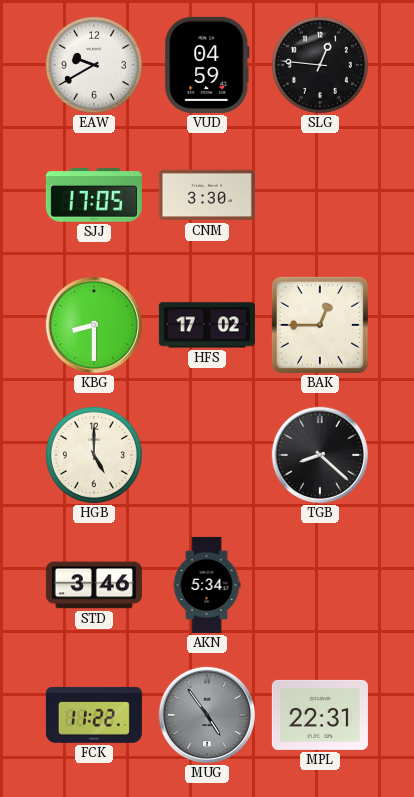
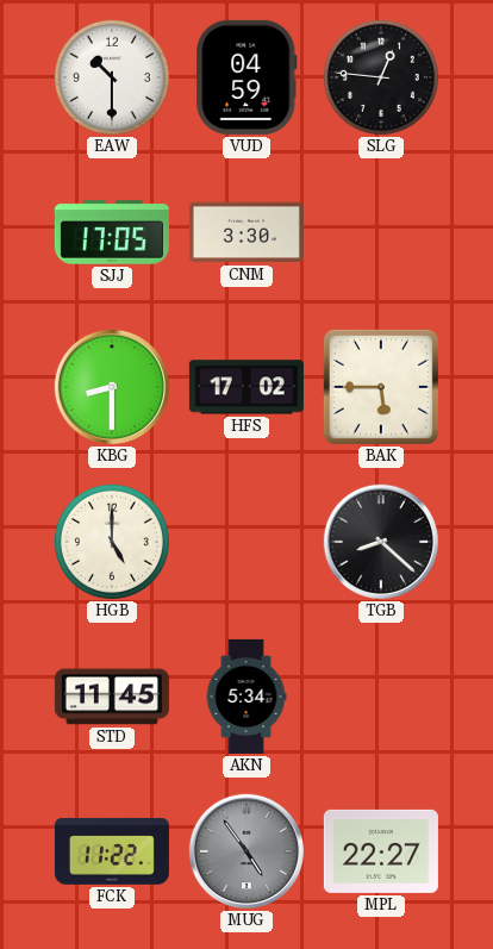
EAW: 9:40 -> 10:30 (112, 77)
BAK: 12:45 -> 5:45 (381, 387)
STD: 3:46 -> 11:45 (112, 697)
MPL: 22:31 -> 22:27 (381, 851)
